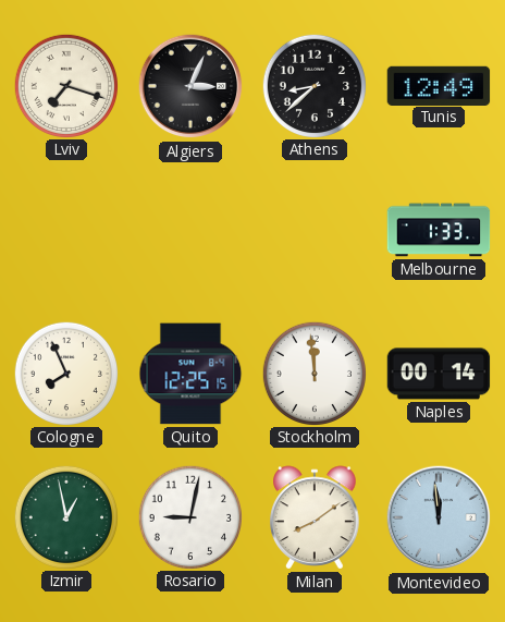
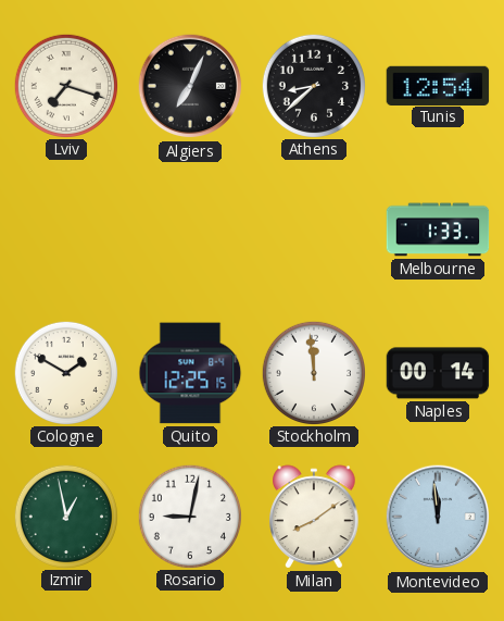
Algiers: 3:04 -> 7:04 (190, 86)
Tunis: 12:49 -> 12:54 (438, 85)
Cologne: 7:56 -> 1:50 (65, 372)
